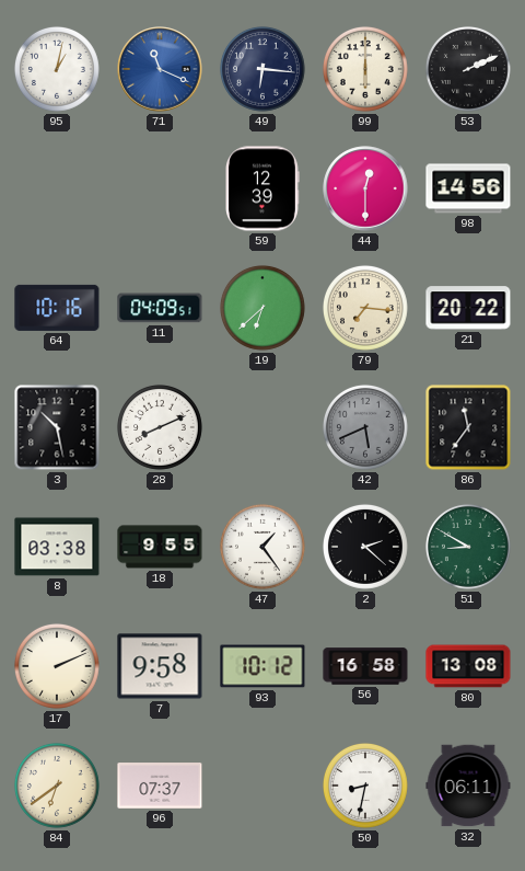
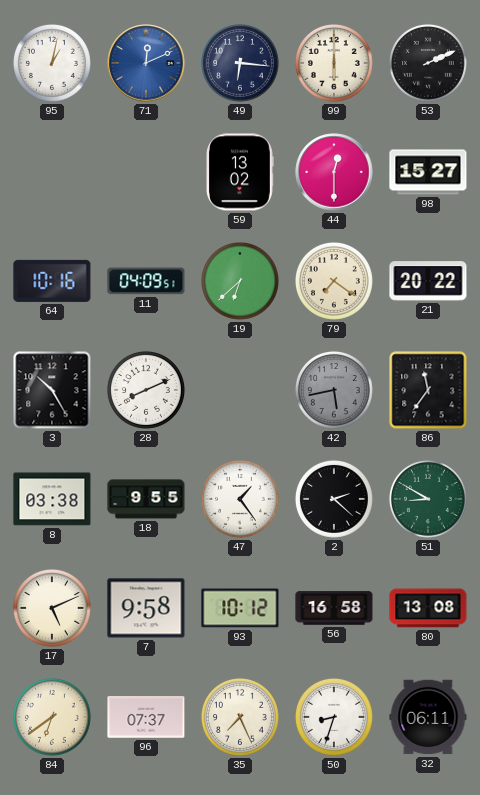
71: 11:19 -> 12:11 (146, 63)
59: 12:39 -> 13:02 (240, 172)
98: 14:56 -> 15:27 (428, 172)
79: 7:16 -> 7:21 (334, 281)
3: 10:28 -> 10:25 (52, 390)
42: 5:41 -> 5:43 (334, 390)
17: 2:11 -> 5:11 (52, 608)
35: none -> 7:26 (240, 717)
50: 8:32 -> 8:33 (334, 717)
